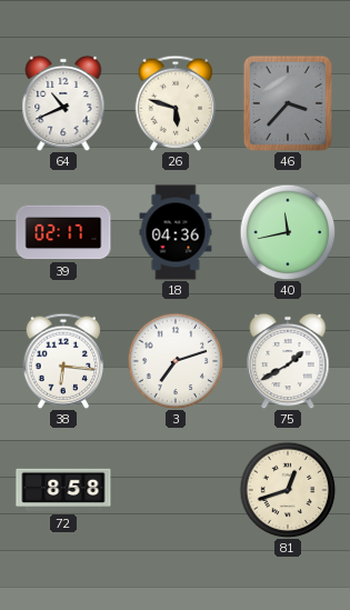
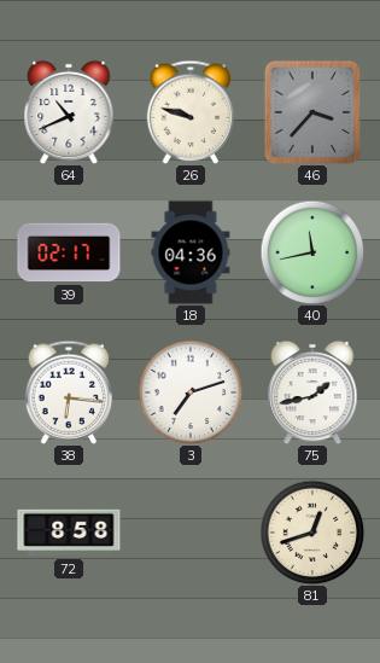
26: 5:48 -> 9:48 (191, 112)
75: 1:40 -> 1:43 (312, 392)
